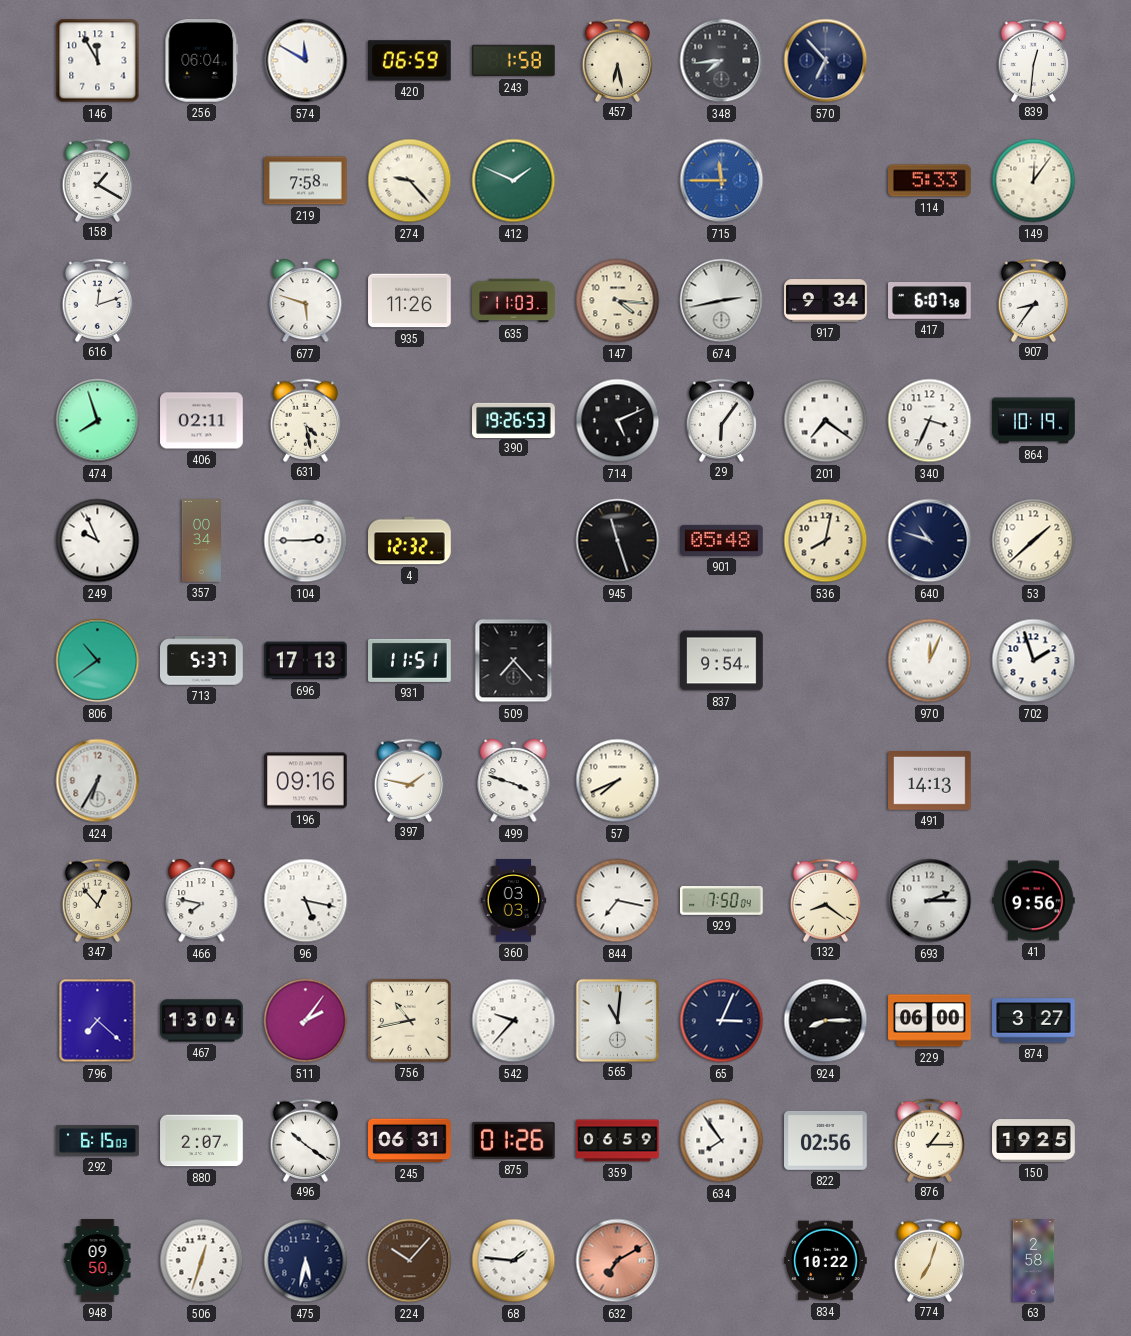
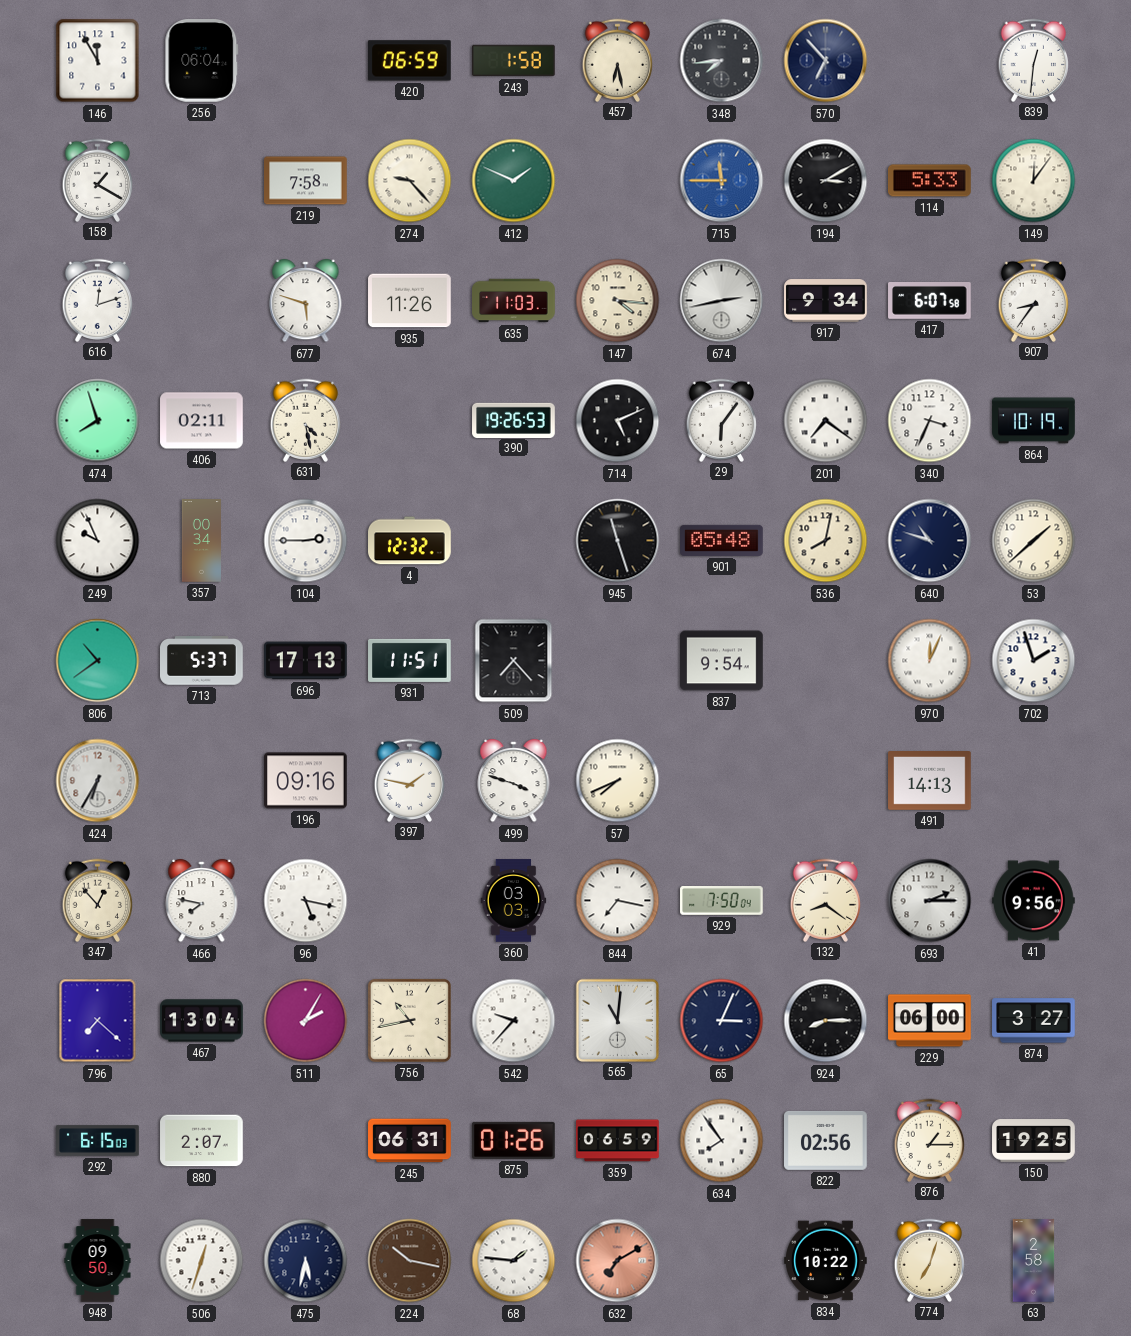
574: 11:50 -> none (306, 61)
194: none -> 3:10 (826, 181)
511: 2:06 -> 2:05 (306, 1021)
496: 10:21 -> none (306, 1140)
224: 10:07 -> 10:17 (410, 1261)
